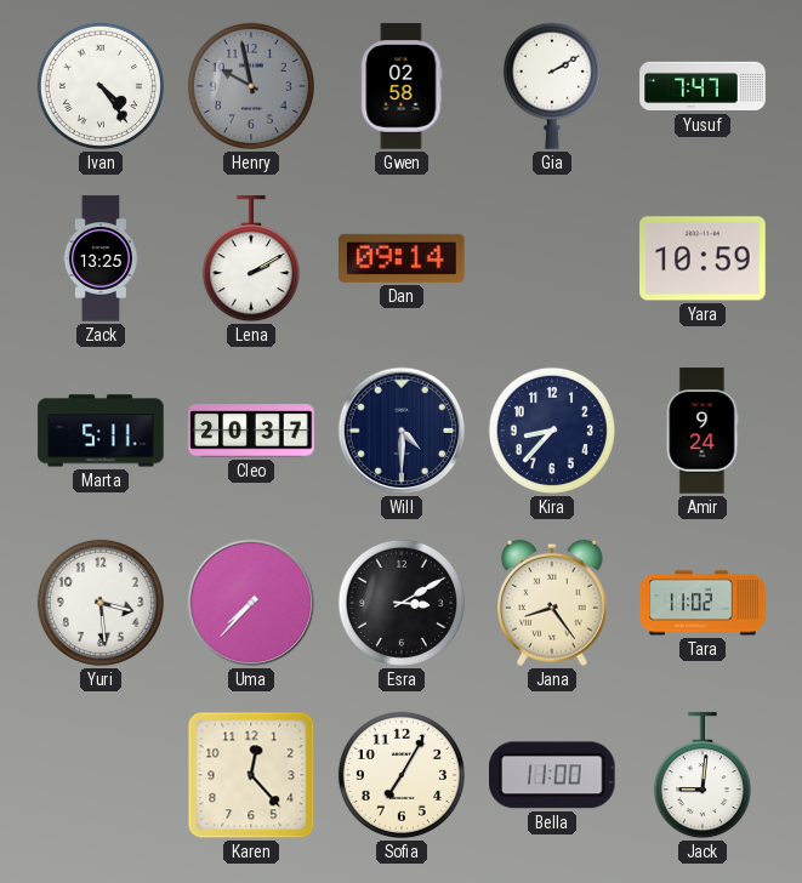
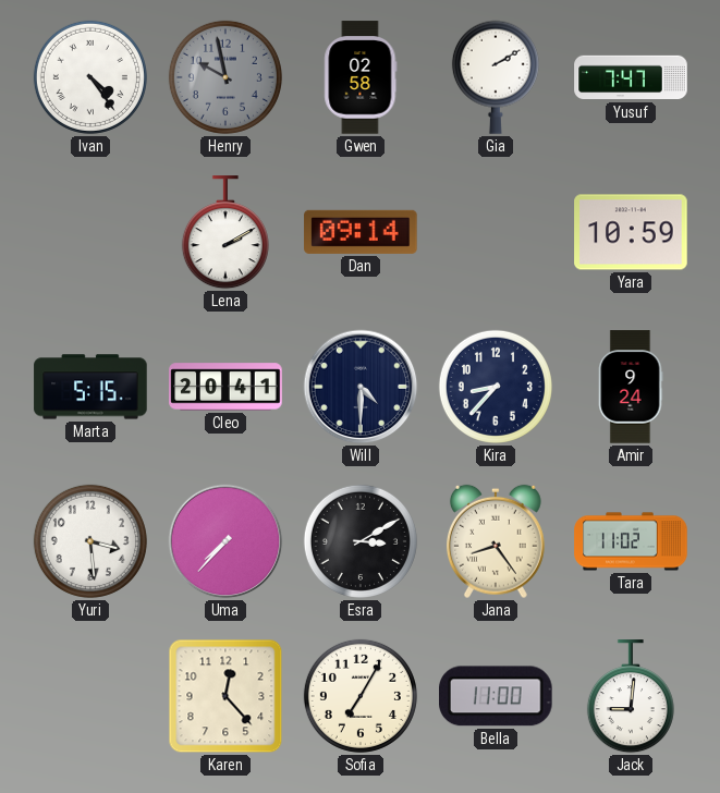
Zack: 13:25 -> none (101, 258)
Marta: 5:11 -> 5:15 (90, 387)
Cleo: 20:37 -> 20:41 (225, 387)
